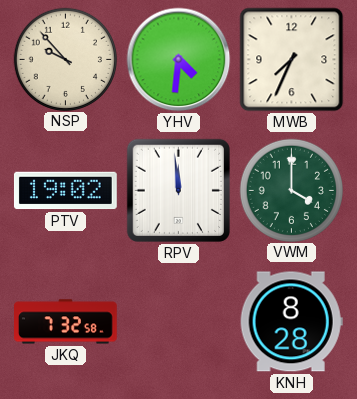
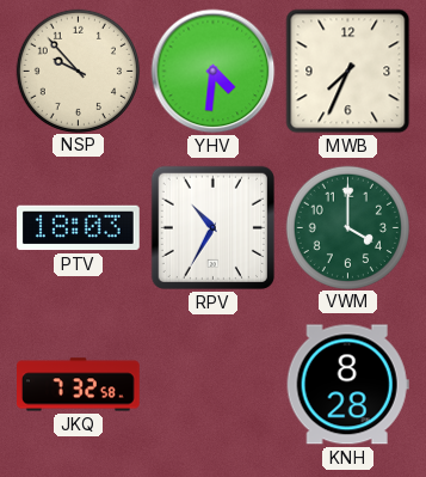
PTV: 19:02 -> 18:03 (79, 228)
RPV: 11:59 -> 10:35 (212, 227)
